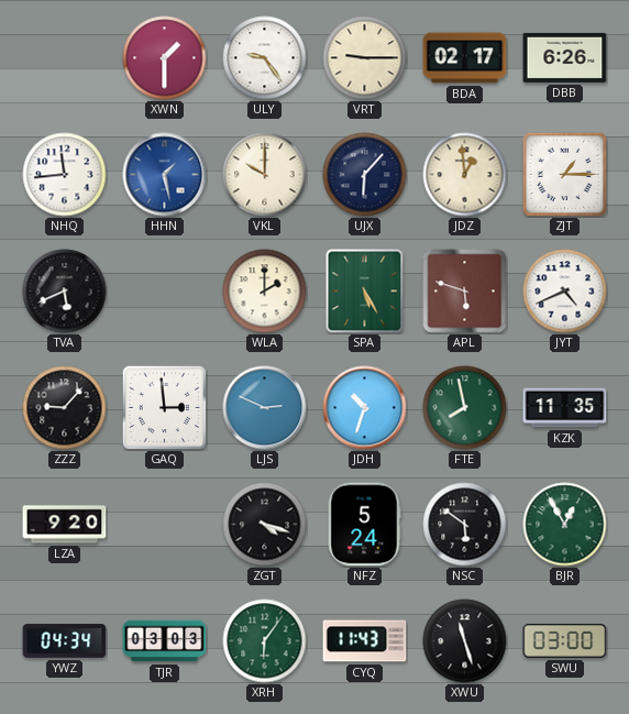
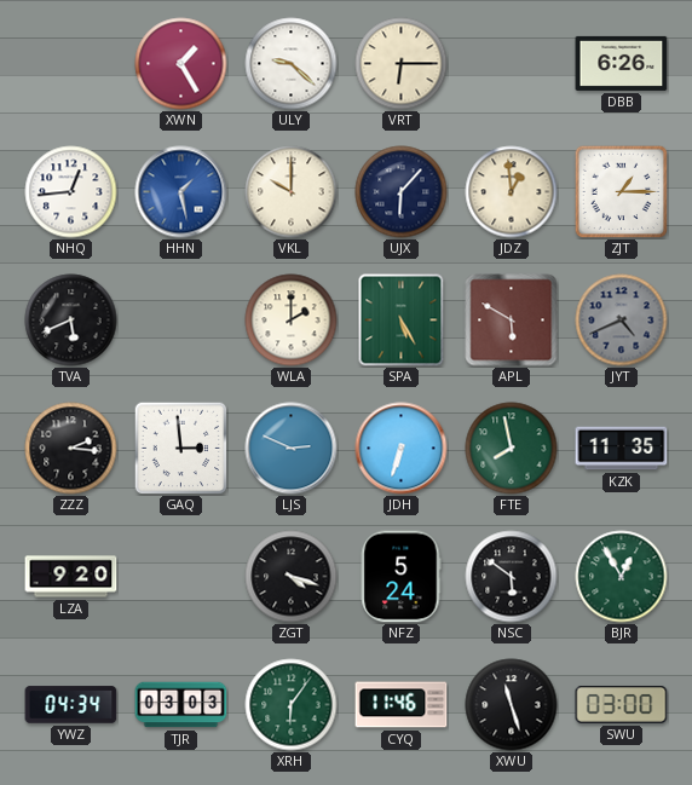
XWN: 1:30 -> 1:25 (181, 64)
ULY: 9:24 -> 9:22 (292, 64)
VRT: 9:15 -> 6:15 (402, 64)
BDA: 02:17 -> none (465, 58)
NHQ: 11:44 -> 12:44 (71, 192)
APL: 5:48 -> 5:50 (512, 321)
JYT dial: white -> grey (622, 321)
ZZZ: 9:07 -> 2:16 (71, 449)
JDH: 10:33 -> 6:33 (402, 449)
CYQ: 11:43 -> 11:46 (402, 705)
